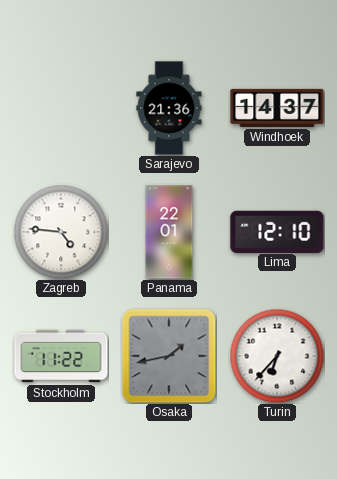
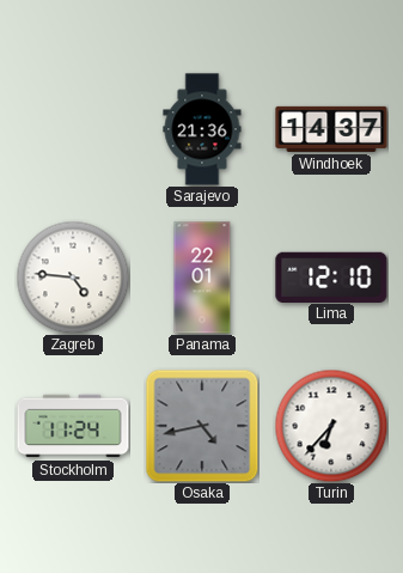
Stockholm: 11:22 -> 11:24 (73, 426)
Osaka: 1:43 -> 4:43 (202, 426)
